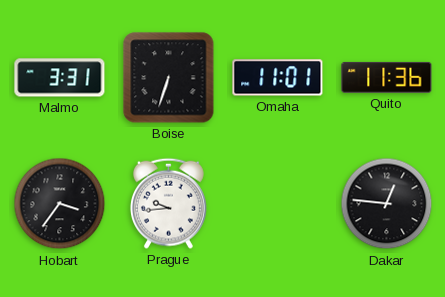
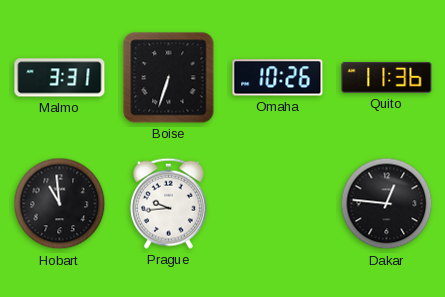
Omaha: 11:01 -> 10:26 (278, 78)
Hobart: 3:36 -> 10:59 (60, 204)
